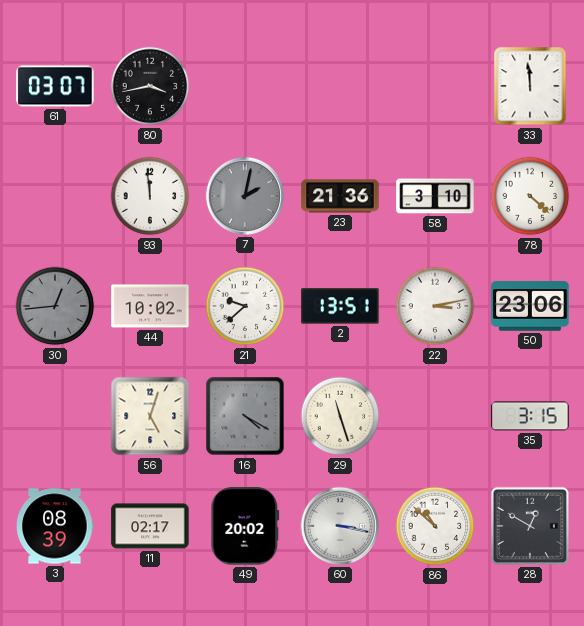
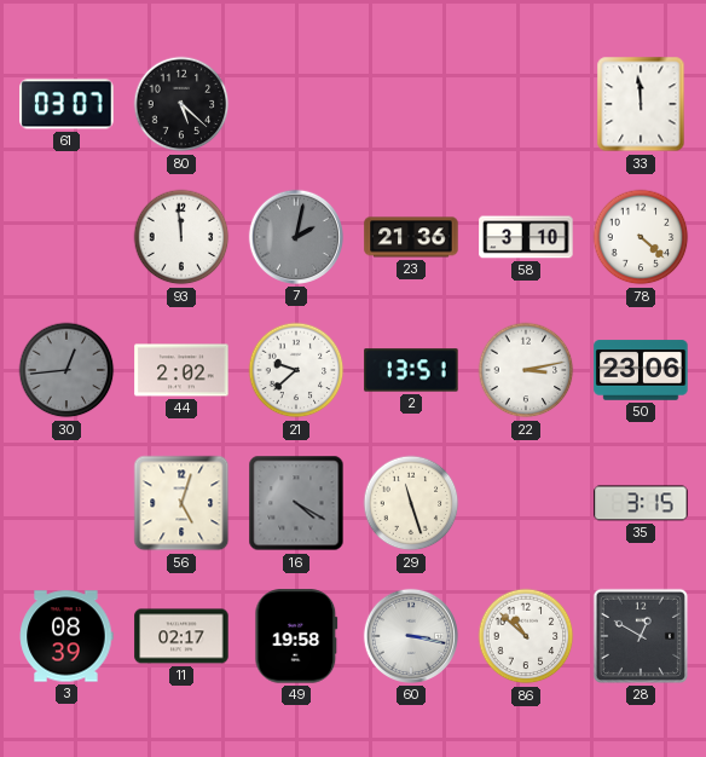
80: 3:43 -> 5:22 (181, 104)
44: 10:02 -> 2:02 (181, 370)
49: 20:02 -> 19:58 (296, 636)
